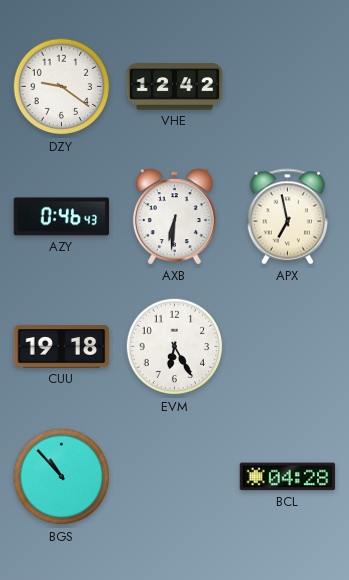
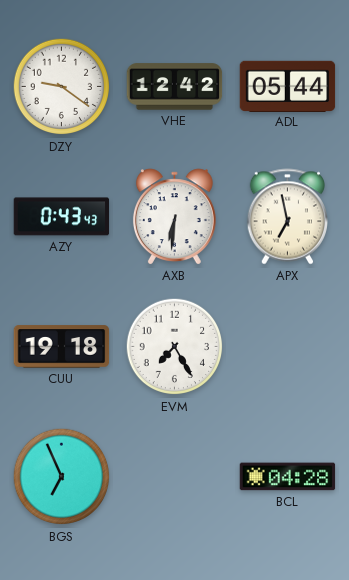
ADL: none -> 05:44 (288, 86)
AZY: 0:46 -> 0:43 (62, 217)
EVM: 6:25 -> 7:25 (175, 347)
BGS: 10:53 -> 6:56 (62, 477)
